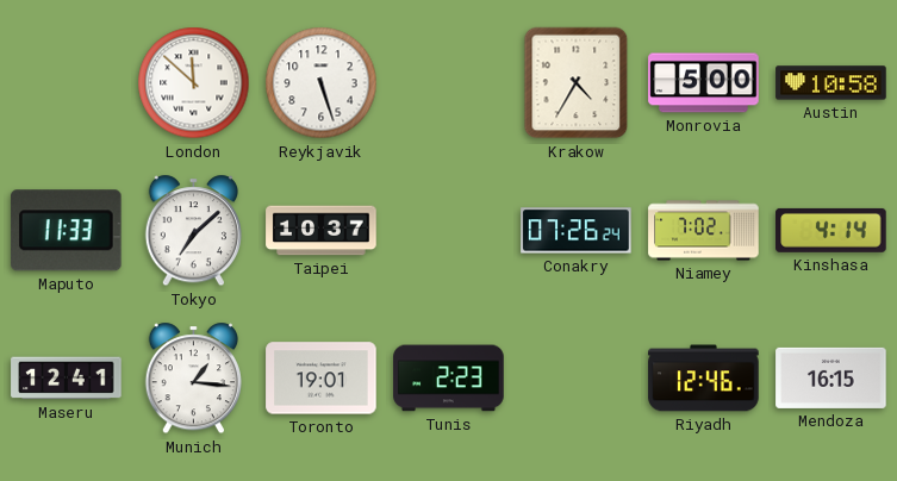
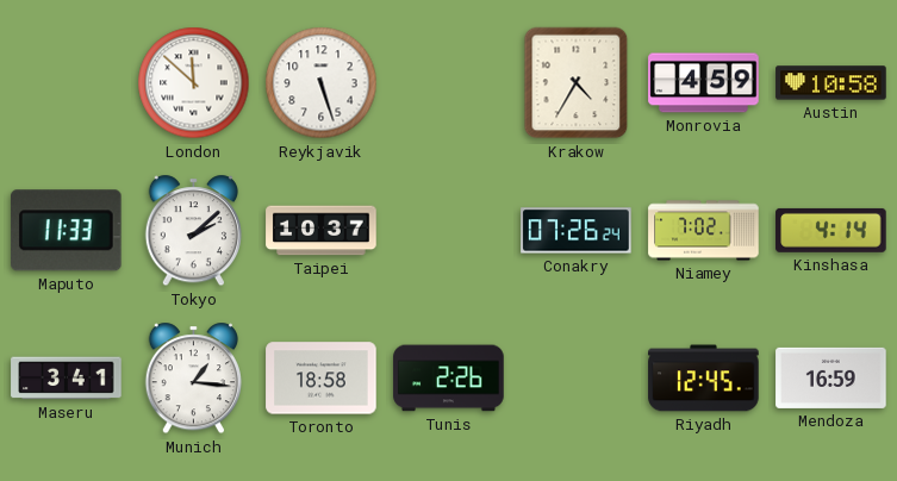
Monrovia: 5:00 -> 4:59 (704, 83)
Tokyo: 7:08 -> 2:08 (193, 231)
Maseru: 12:41 -> 3:41 (67, 379)
Toronto: 19:01 -> 18:58 (322, 379)
Tunis: 2:23 -> 2:26 (449, 379)
Riyadh: 12:46 -> 12:45 (704, 379)
Mendoza: 16:15 -> 16:59 (831, 377)
